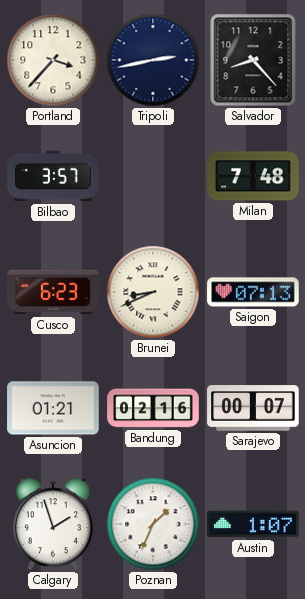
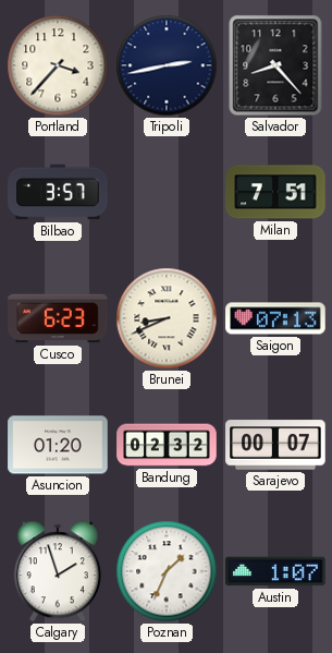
Milan: 7:48 -> 7:51 (275, 192)
Asuncion: 01:21 -> 01:20 (58, 445)
Bandung: 02:16 -> 02:32 (167, 445)
